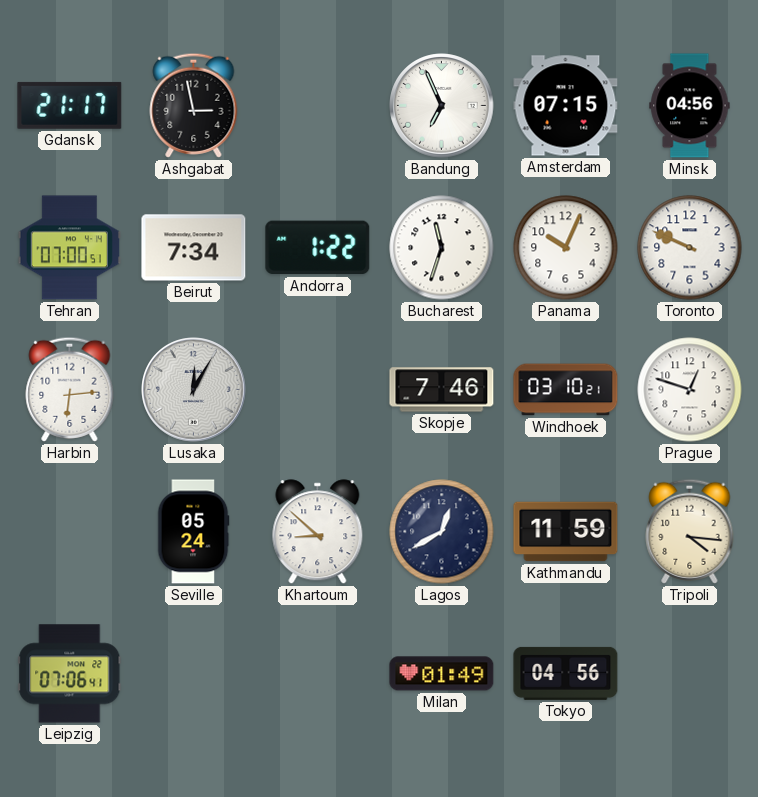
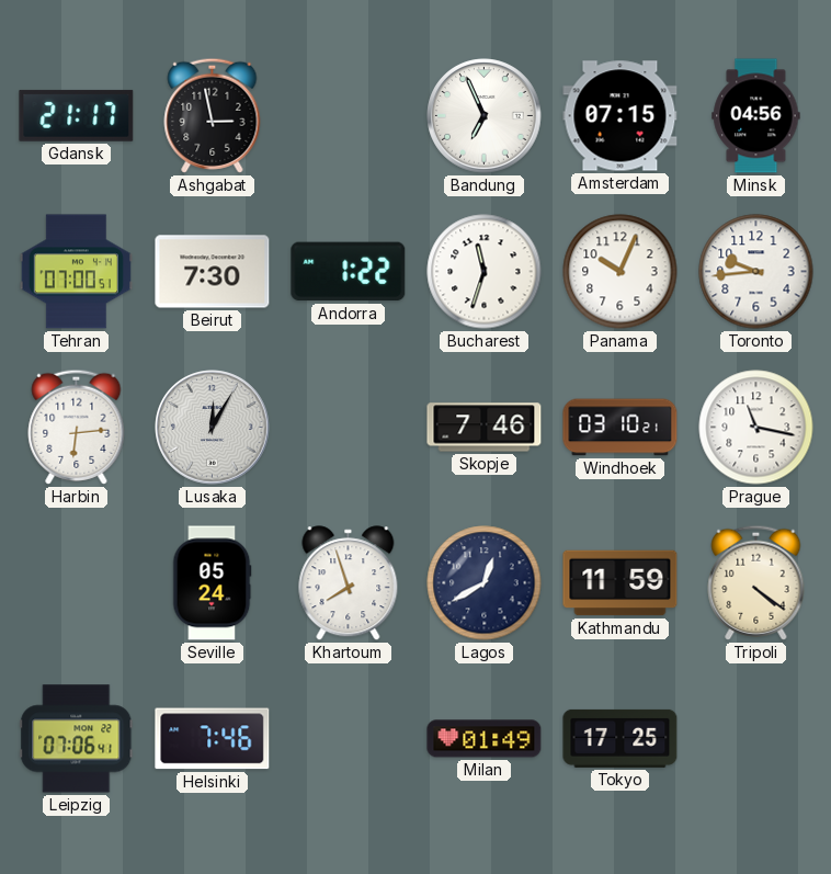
Beirut: 7:34 -> 7:30 (213, 272)
Toronto: 9:49 -> 9:44 (756, 272)
Prague: 12:48 -> 11:17 (756, 428)
Khartoum: 8:52 -> 7:57 (349, 583)
Tripoli: 4:16 -> 4:21 (756, 582)
Helsinki: none -> 7:46 (213, 739)
Tokyo: 04:56 -> 17:25 (621, 738)
